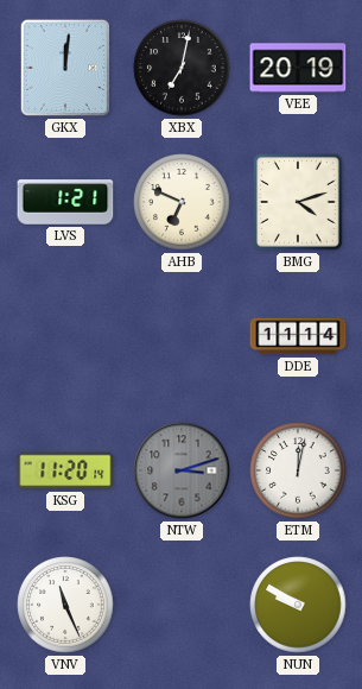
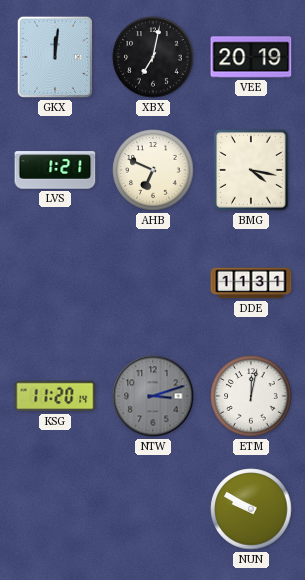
BMG: 4:12 -> 4:17 (252, 171)
DDE: 11:14 -> 11:31 (251, 283)
VNV: 11:26 -> none (65, 605)
